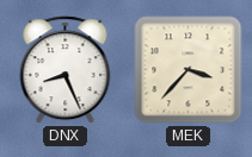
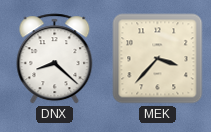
DNX: 8:26 -> 8:22 (55, 59)
